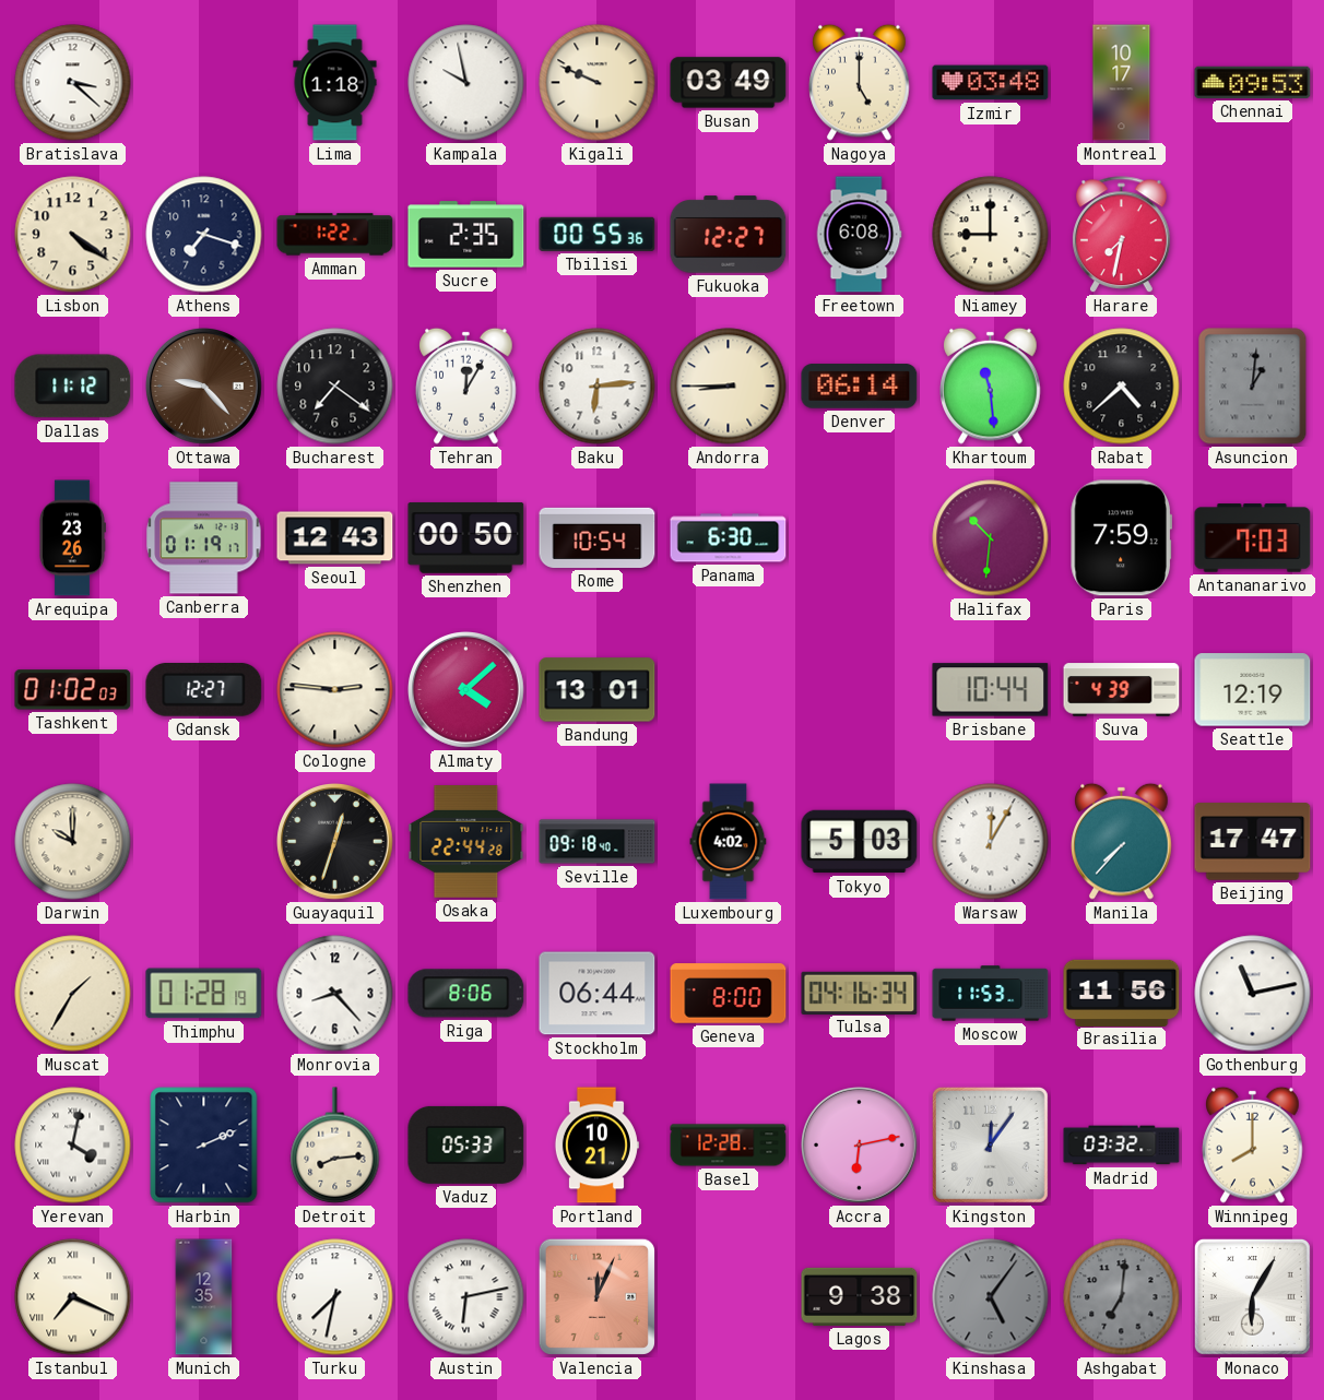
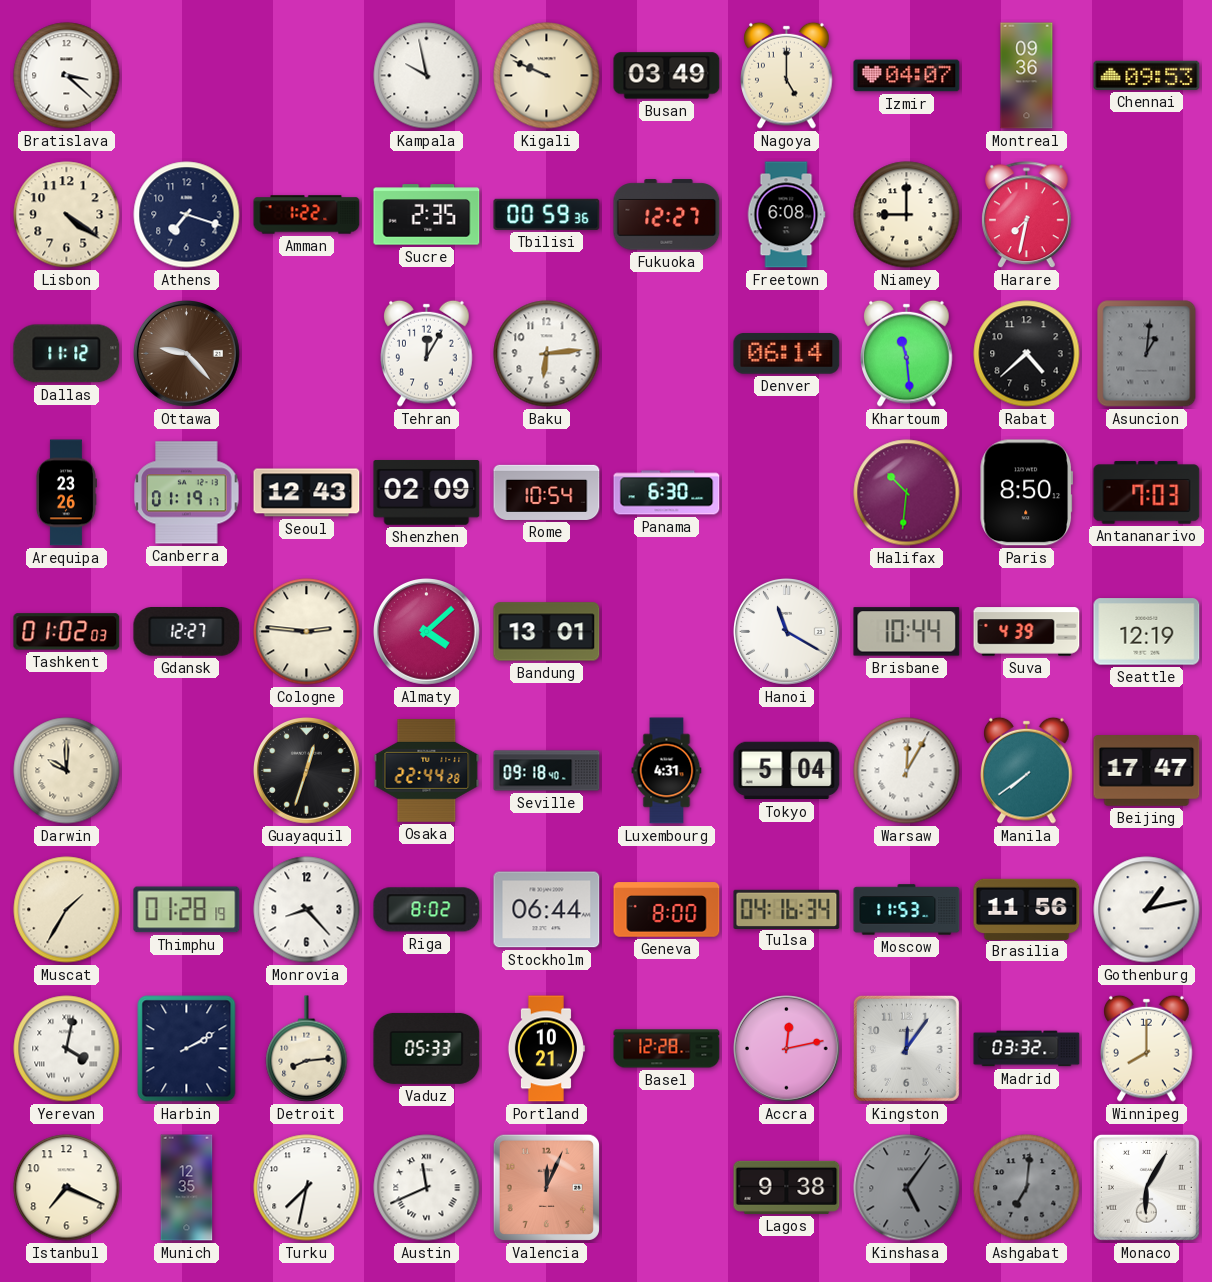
Lima: 1:18 -> none (335, 83)
Izmir: 03:48 -> 04:07 (907, 76)
Montreal: 10:17 -> 09:36 (1027, 76)
Tbilisi: 00:55 -> 00:59 (547, 214)
Bucharest: 7:21 -> none (335, 387)
Andorra: 8:45 -> none (729, 387)
Shenzhen: 00:50 -> 02:09 (427, 493)
Paris: 7:59 -> 8:50 (1026, 493)
Hanoi: none -> 11:20 (787, 632)
Luxembourg: 4:02 -> 4:31 (667, 771)
Tokyo: 5:03 -> 5:04 (787, 771)
Manila: 7:37 -> 7:39 (1027, 770)
Riga: 8:06 -> 8:02 (427, 910)
Gothenburg: 11:13 -> 1:13 (1147, 910)
Harbin: 2:11 -> 2:10 (187, 1049)
Accra: 6:13 -> 12:13 (787, 1049)
Istanbul numerals: Roman -> Arabic (67, 1188)
Austin: 6:13 -> 11:41 (427, 1188)
